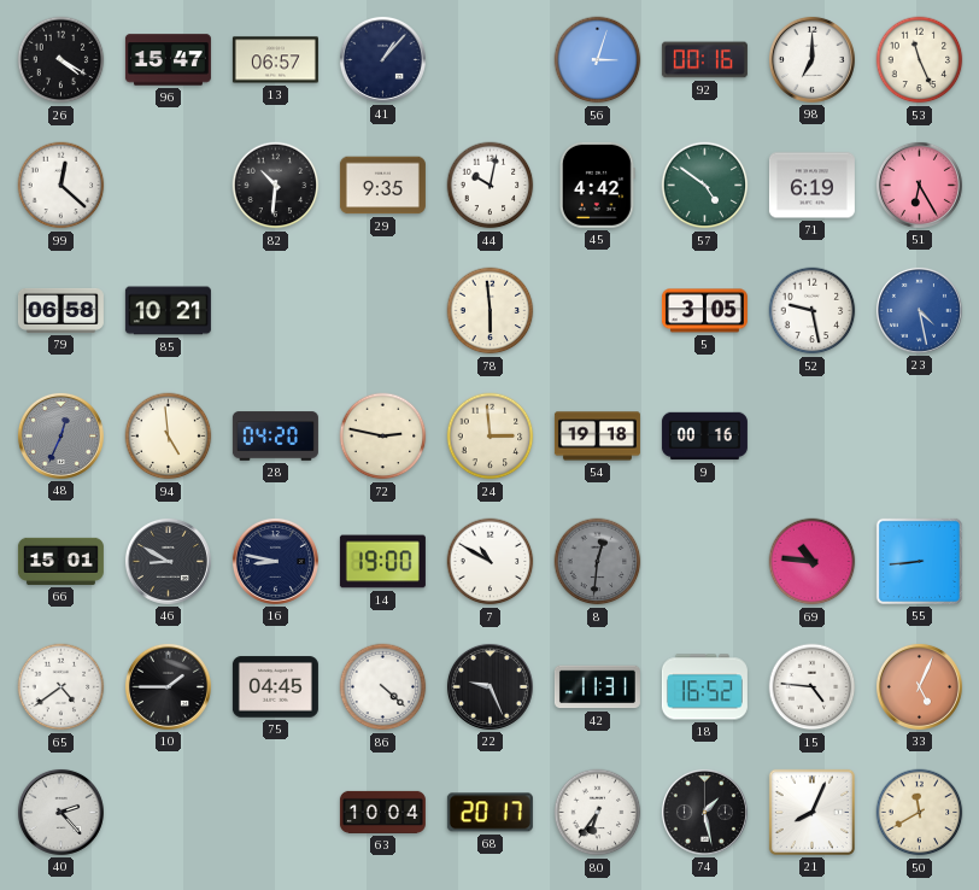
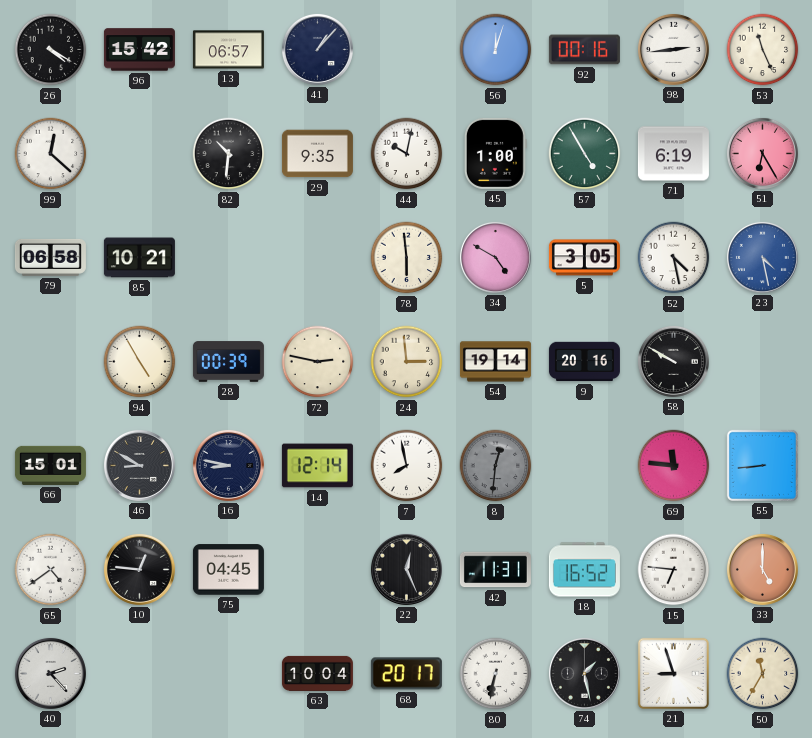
96: 15:47 -> 15:42 (139, 50)
56: 3:03 -> 12:03 (496, 50)
98: 7:00 -> 2:44 (673, 49)
45: 4:42 -> 1:00 (495, 153)
57: 4:51 -> 4:55 (585, 154)
34: none -> 4:50 (495, 257)
52: 9:28 -> 4:28 (674, 258)
48: 12:34 -> none (60, 435)
94: 4:59 -> 4:55 (140, 362)
28: 04:20 -> 00:39 (228, 362)
54: 19:18 -> 19:14 (495, 362)
9: 00:16 -> 20:16 (584, 362)
58: none -> 9:50 (673, 361)
14: 19:00 -> 12:14 (317, 466)
7: 10:50 -> 7:58 (407, 466)
69: 10:46 -> 11:46 (674, 466)
10: 1:45 -> 12:46 (139, 569)
86: 4:22 -> none (383, 687)
22: 9:26 -> 12:26 (406, 569)
15: 4:46 -> 6:46 (674, 570)
33: 5:04 -> 5:00 (762, 569)
80: 6:36 -> 6:32 (496, 674)
21: 8:04 -> 8:57 (673, 673)
50: 11:40 -> 11:35 (763, 674)
